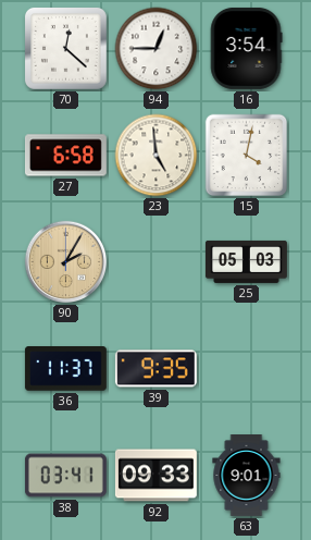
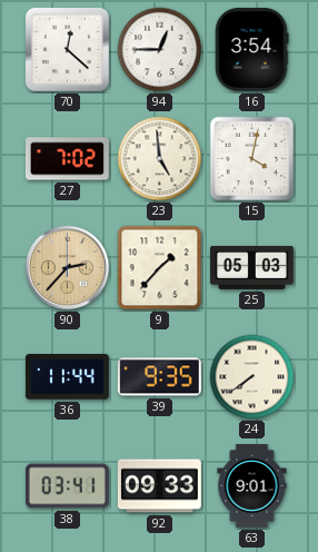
27: 6:58 -> 7:02 (67, 159)
90: 2:05 -> 2:37 (68, 268)
9: none -> 1:37 (160, 268)
36: 11:37 -> 11:44 (67, 377)
24: none -> 7:39 (252, 377)
